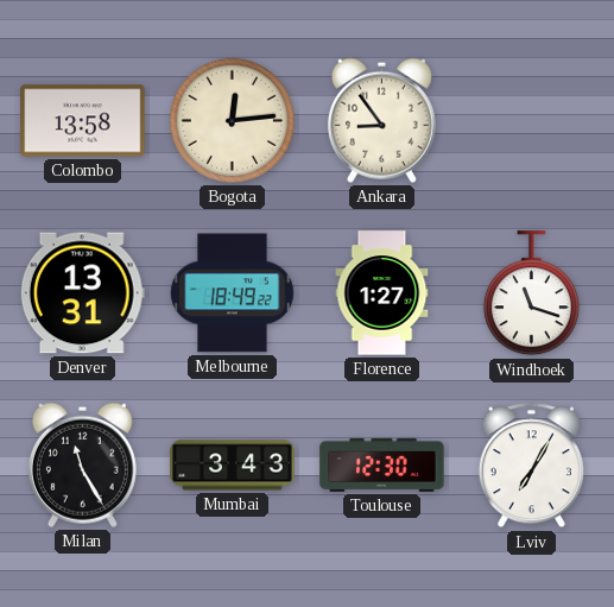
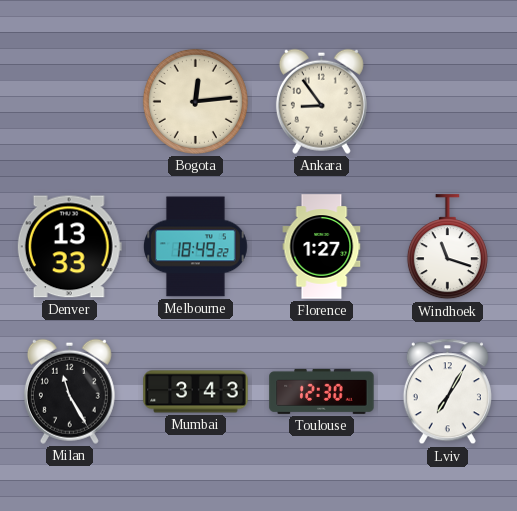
Colombo: 13:58 -> none (83, 121)
Denver: 13:31 -> 13:33 (69, 247)
